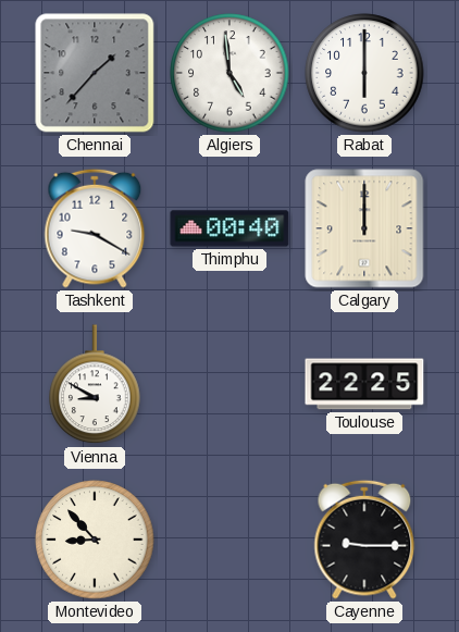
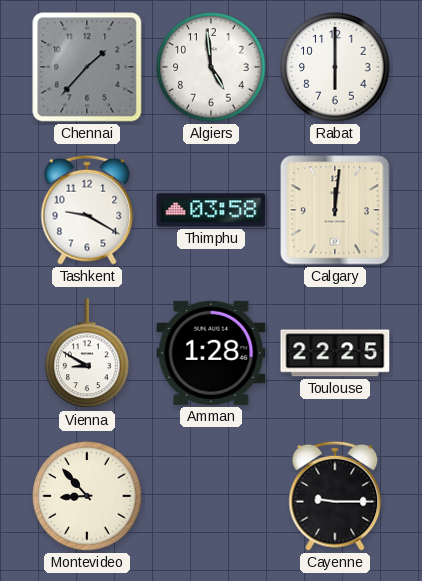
Thimphu: 00:40 -> 03:58 (211, 210)
Calgary: 12:00 -> 12:01 (335, 210)
Amman: none -> 1:28 (211, 353)
